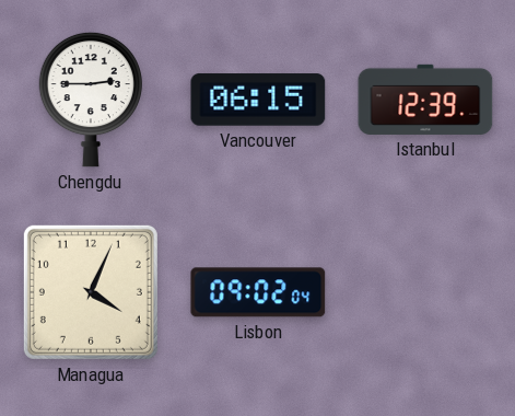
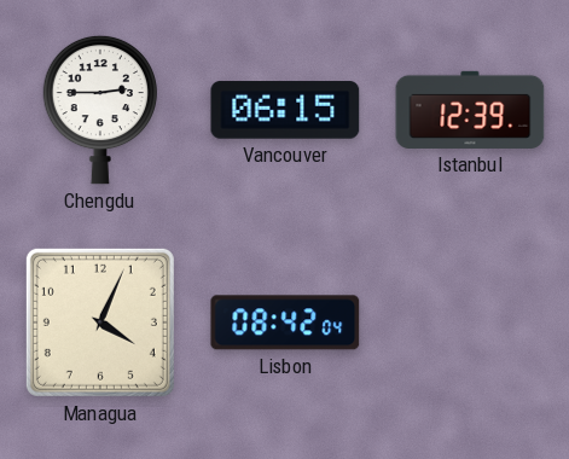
Lisbon: 09:02 -> 08:42 (285, 323)
